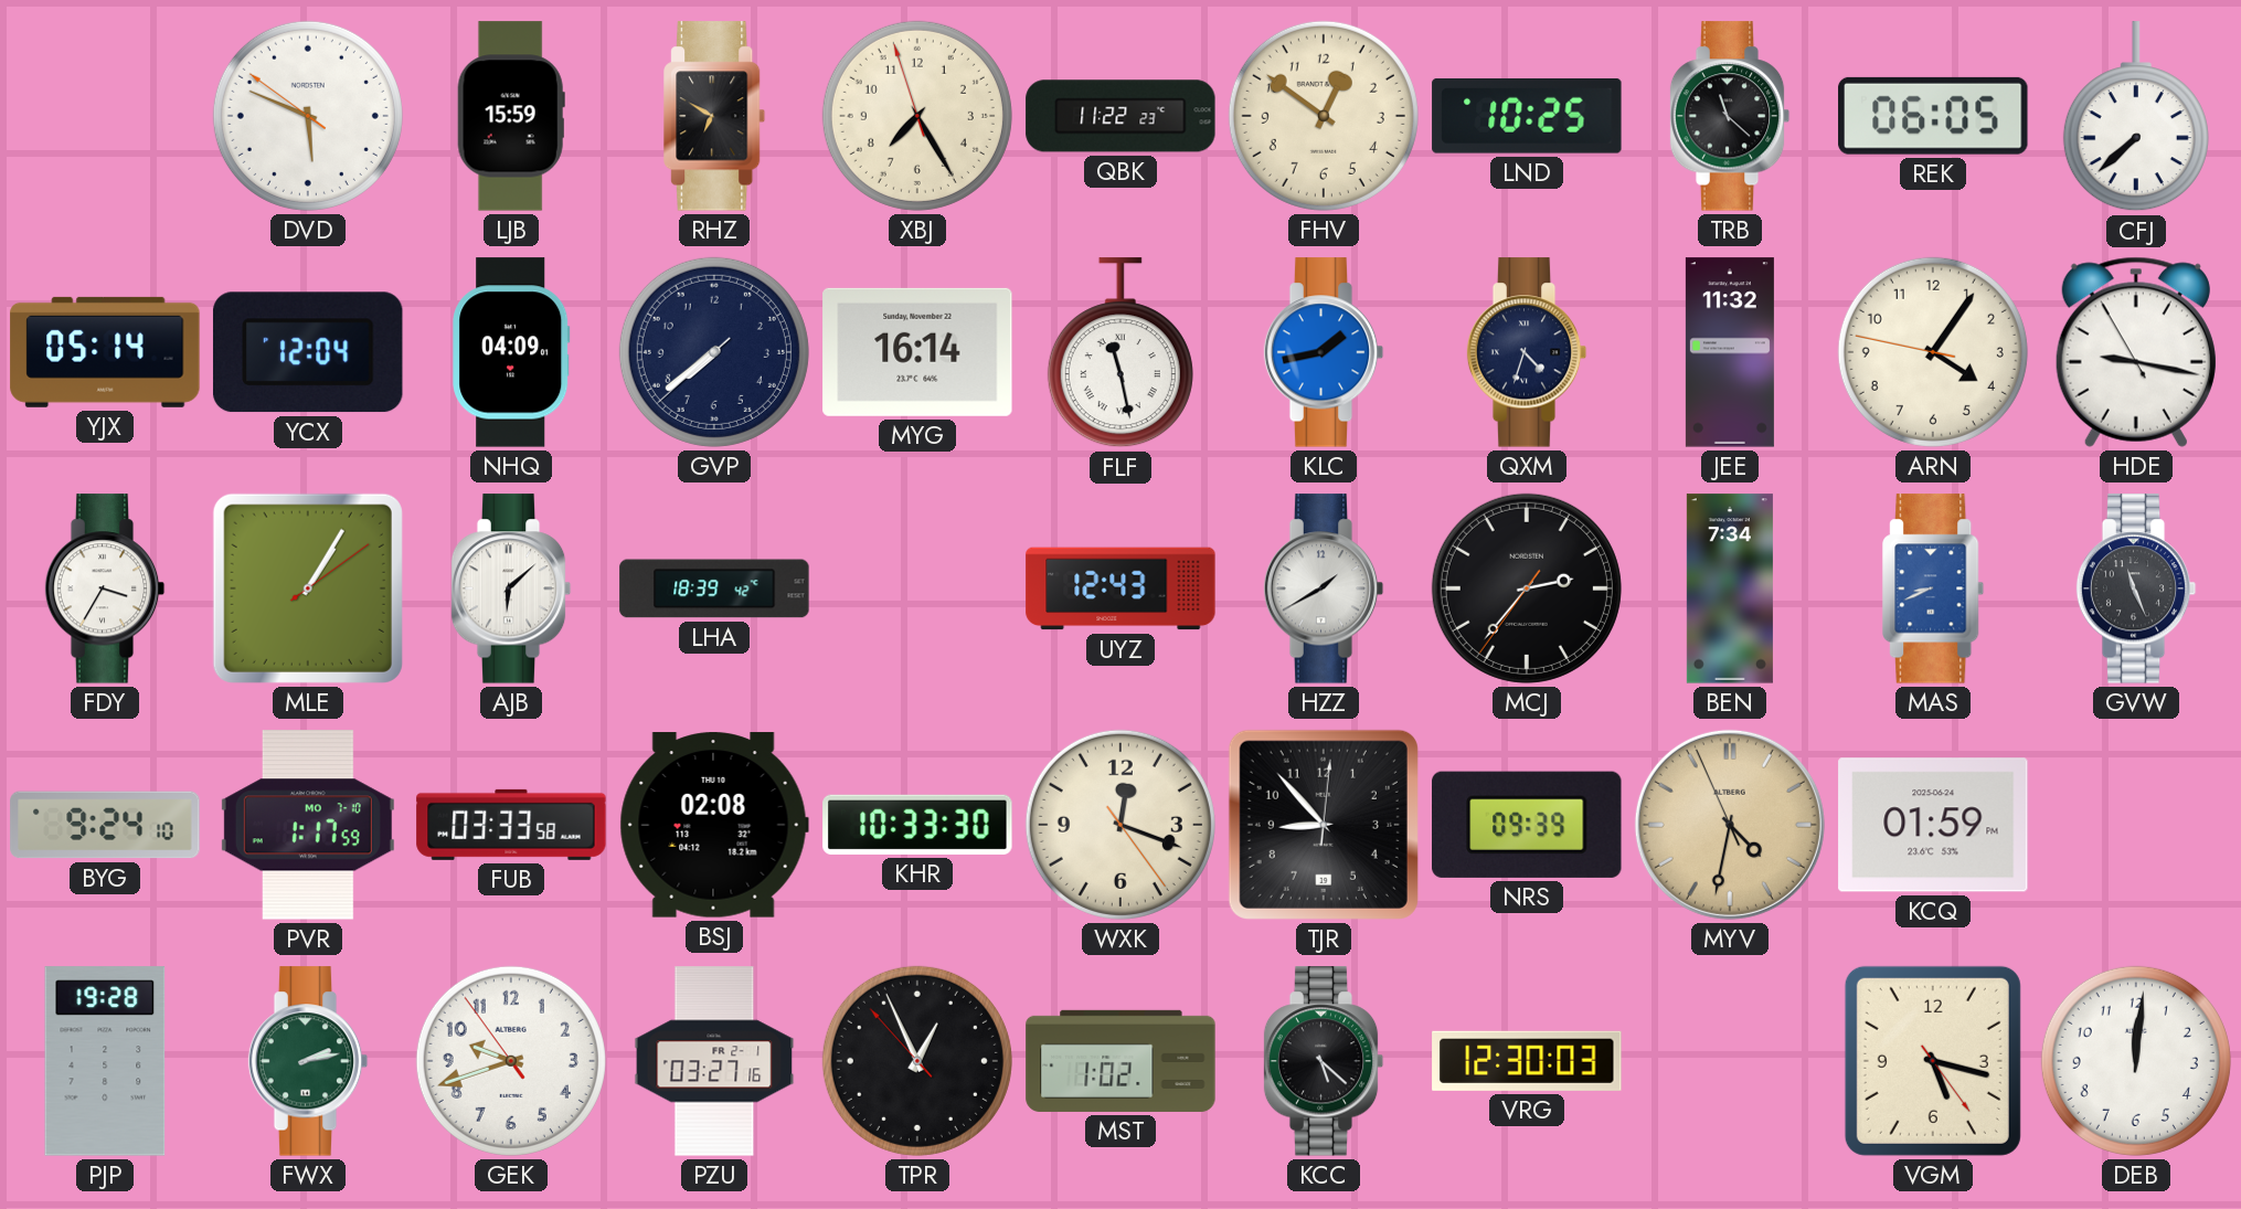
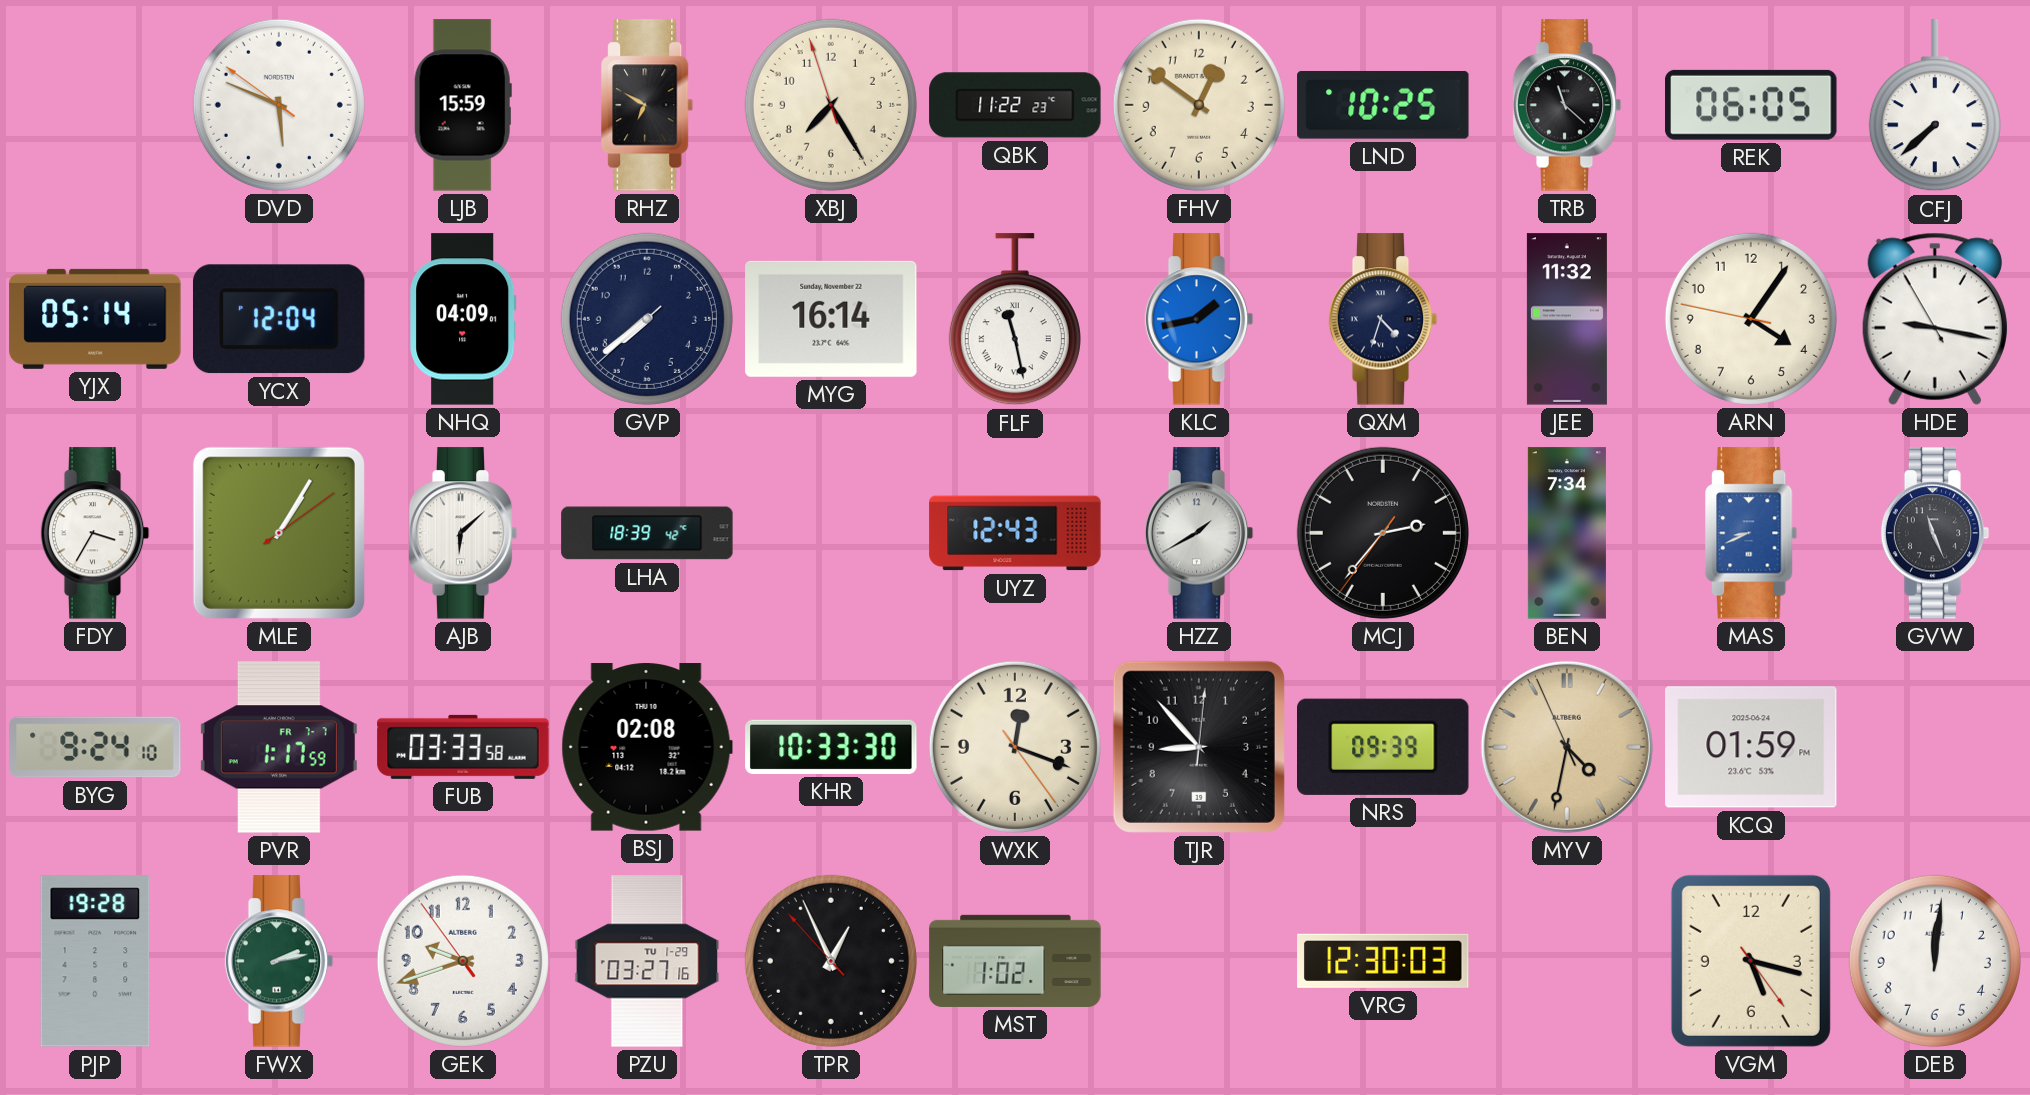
PVR date: MO 7-10 -> FR 7-7 (279, 747)
PZU date: FR 2-1 -> TU 1-29 (647, 961)
KCC: 5:22 -> none (1324, 1061)
